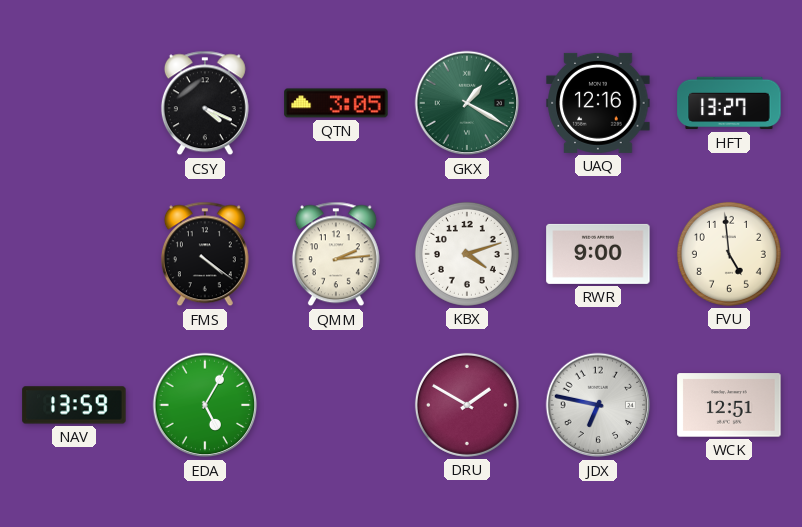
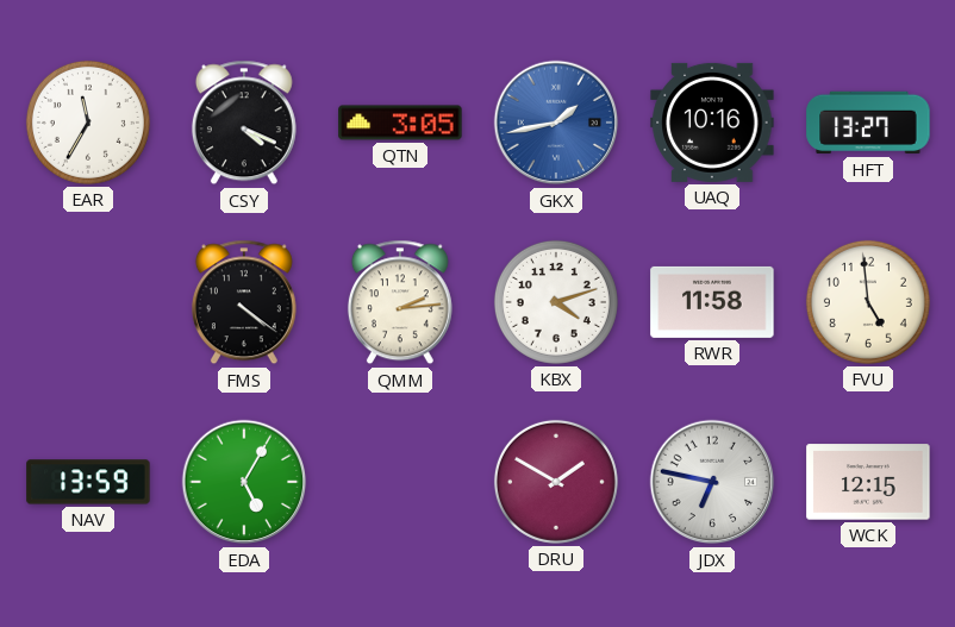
EAR: none -> 11:35 (88, 123)
GKX: 1:20 -> 1:43 (556, 123)
GKX dial: green -> blue (556, 123)
UAQ: 12:16 -> 10:16 (712, 123)
RWR: 9:00 -> 11:58 (712, 302)
WCK: 12:51 -> 12:15 (868, 482)
